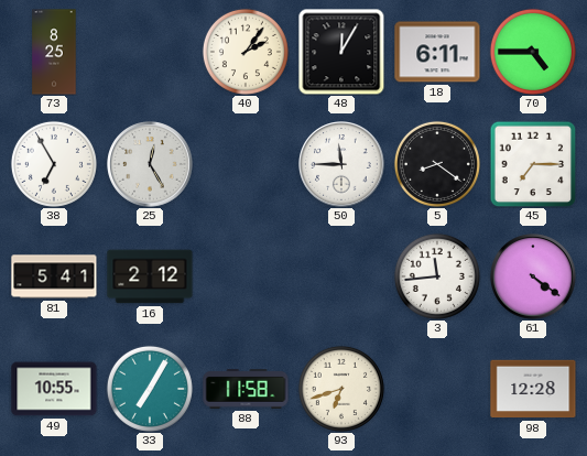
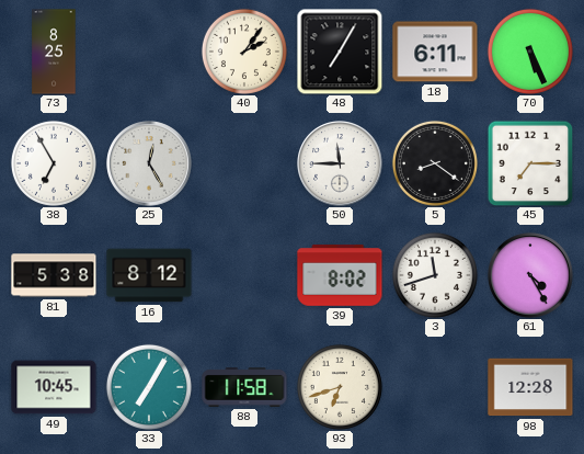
48: 12:05 -> 7:05 (340, 52)
70: 4:45 -> 5:26 (530, 52)
81: 5:41 -> 5:38 (54, 275)
16: 2:12 -> 8:12 (149, 275)
39: none -> 8:02 (340, 275)
3: 11:44 -> 11:42 (435, 275)
61: 4:21 -> 4:25 (530, 275)
49: 10:55 -> 10:45 (54, 387)
